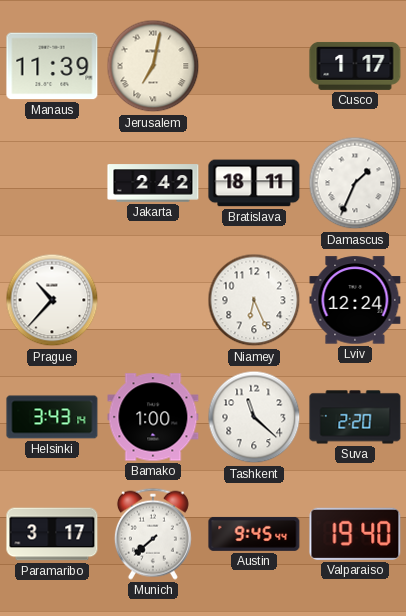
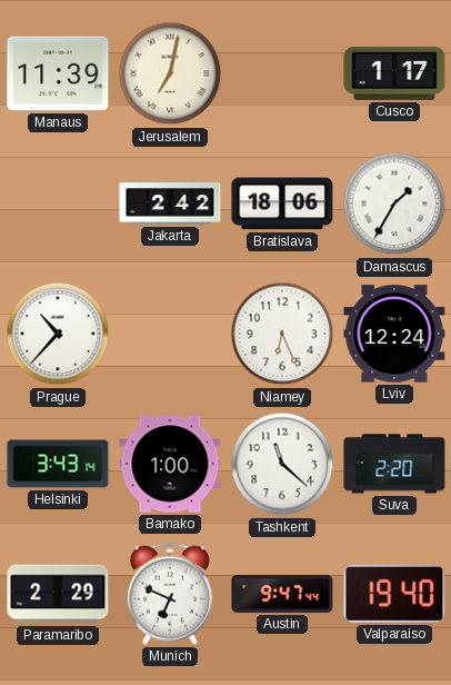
Bratislava: 18:11 -> 18:06 (282, 203)
Damascus: 1:34 -> 1:35 (394, 203)
Paramaribo: 3:17 -> 2:29 (58, 594)
Munich: 7:38 -> 6:49 (170, 594)
Austin: 9:45 -> 9:47 (282, 594)
